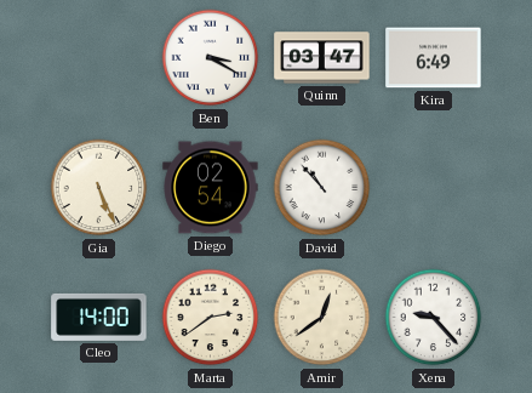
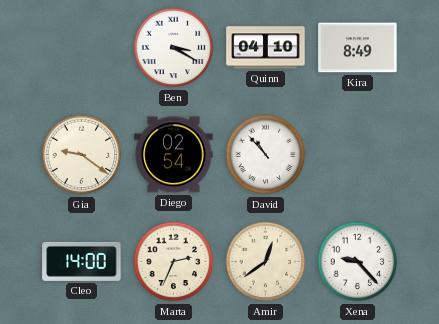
Quinn: 03:47 -> 04:10 (266, 48)
Kira: 6:49 -> 8:49 (358, 48)
Gia: 5:26 -> 9:21 (82, 155)
Marta: 2:39 -> 2:34 (174, 262)
